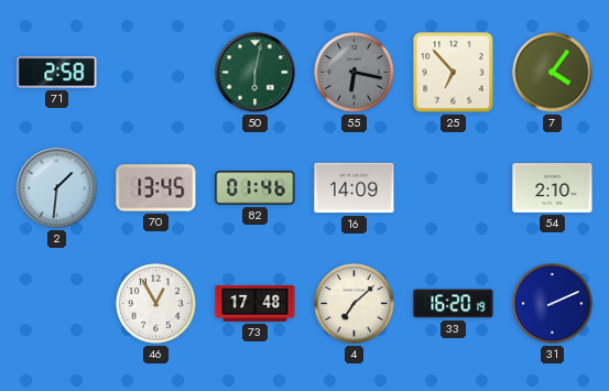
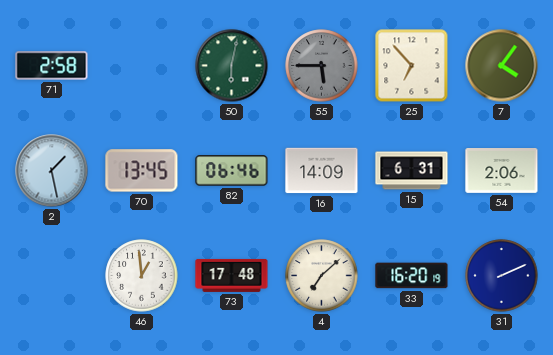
55: 6:17 -> 5:45 (322, 66)
2: 1:31 -> 1:28 (52, 171)
82: 01:46 -> 06:46 (232, 171)
15: none -> 6:31 (412, 171)
54: 2:10 -> 2:06 (502, 171)
46: 12:55 -> 12:59 (142, 276)
